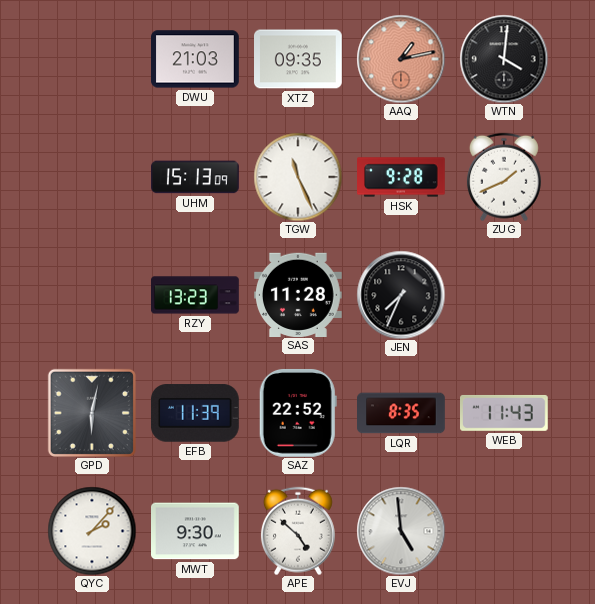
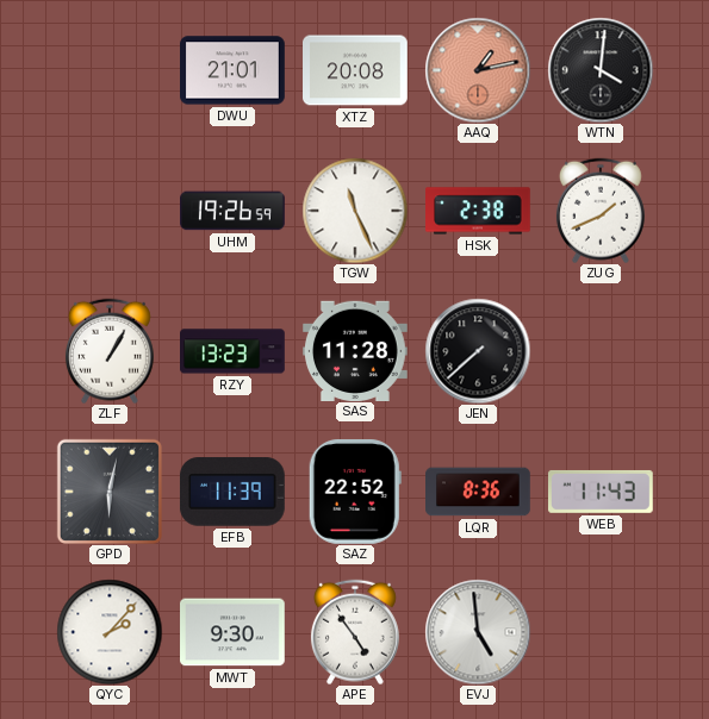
DWU: 21:03 -> 21:01 (234, 70)
XTZ: 09:35 -> 20:08 (356, 70)
UHM: 15:13 -> 19:26 (234, 211)
HSK: 9:28 -> 2:38 (479, 211)
ZLF: none -> 1:05 (110, 351)
JEN: 7:34 -> 7:38 (478, 351)
LQR: 8:35 -> 8:36 (479, 492)
APE: 4:52 -> 4:54 (355, 632)
